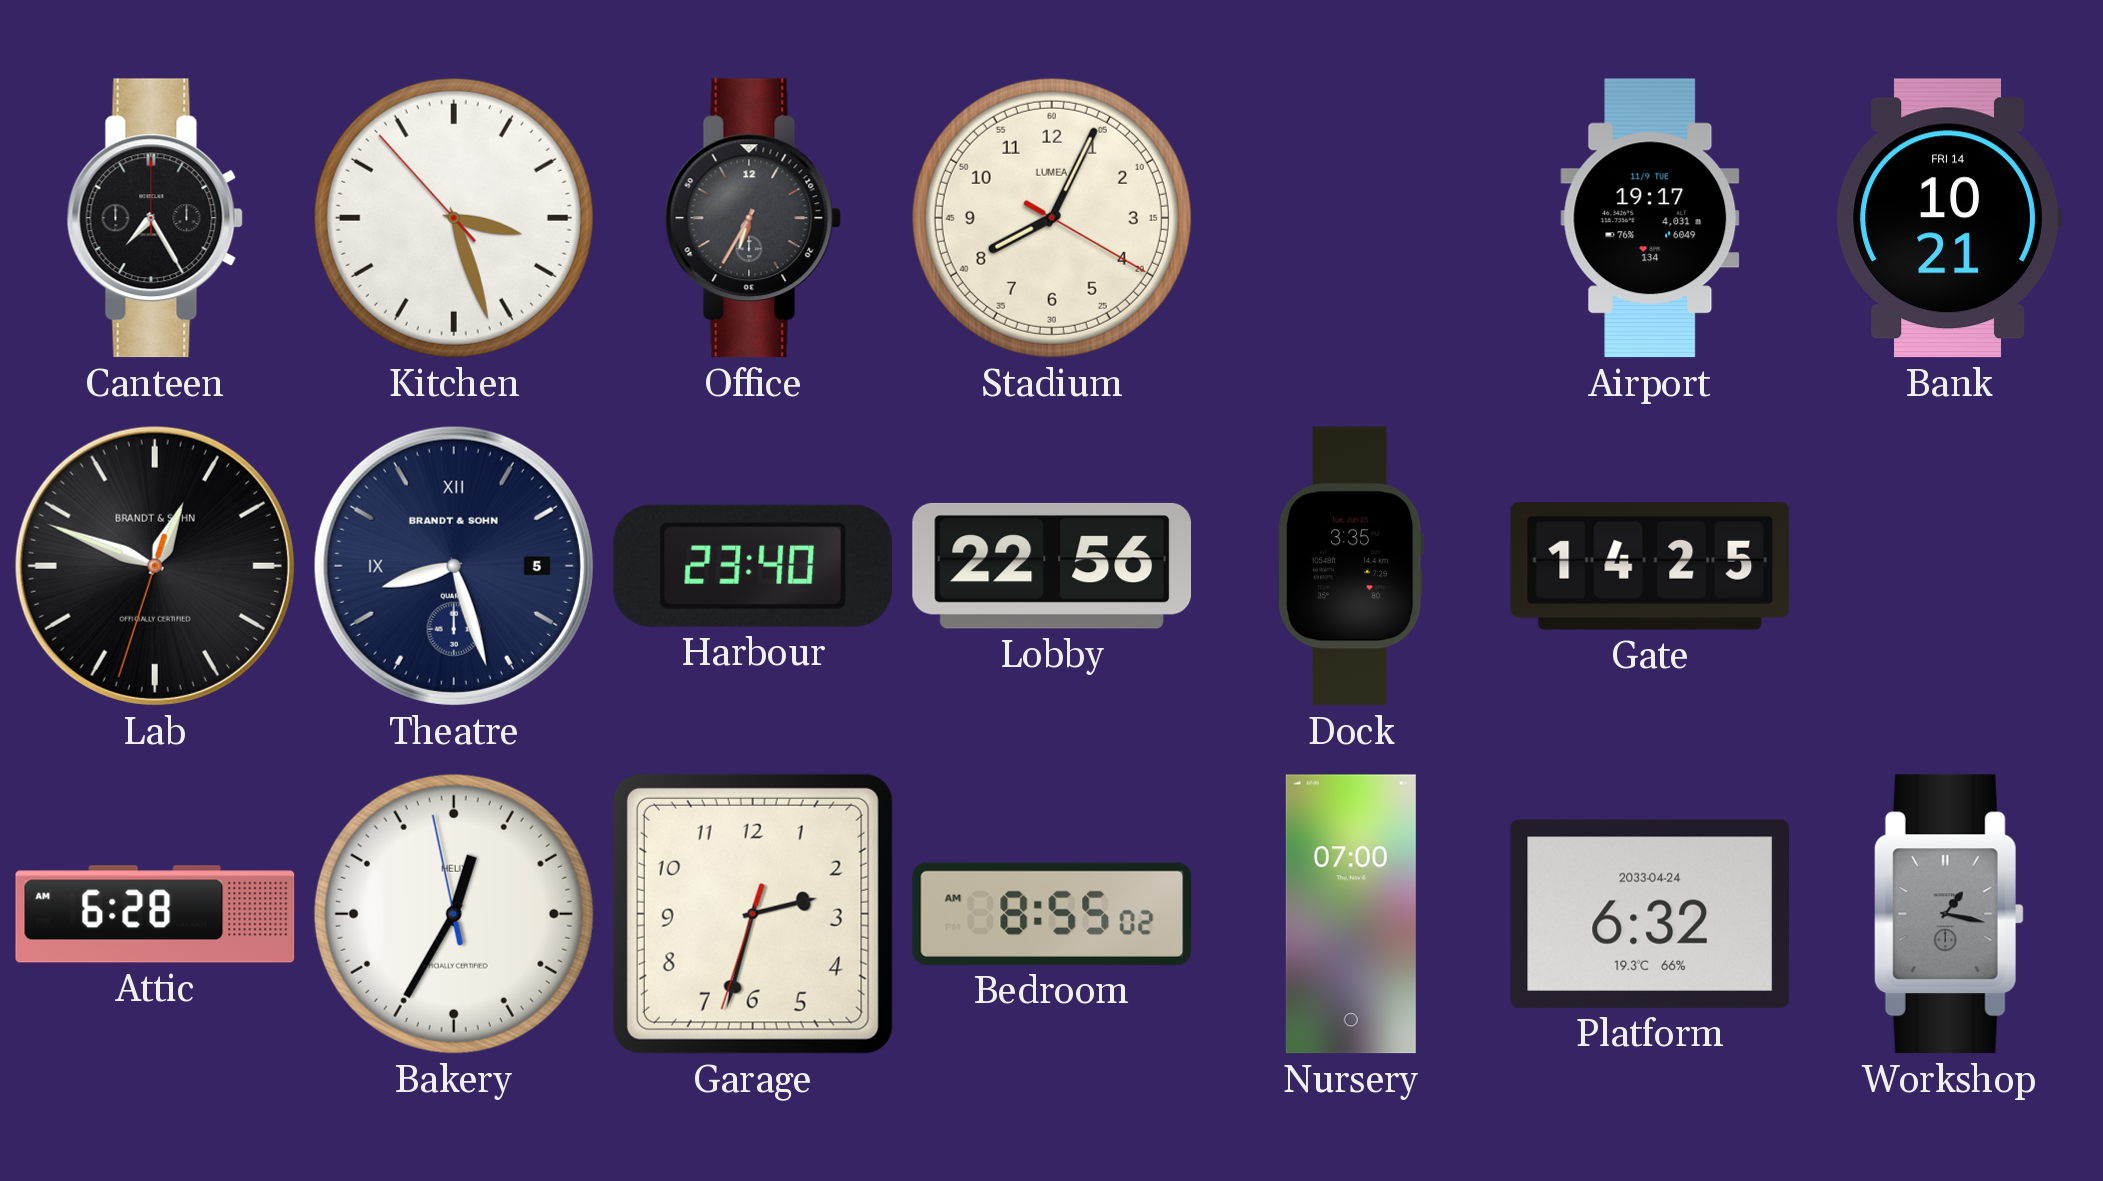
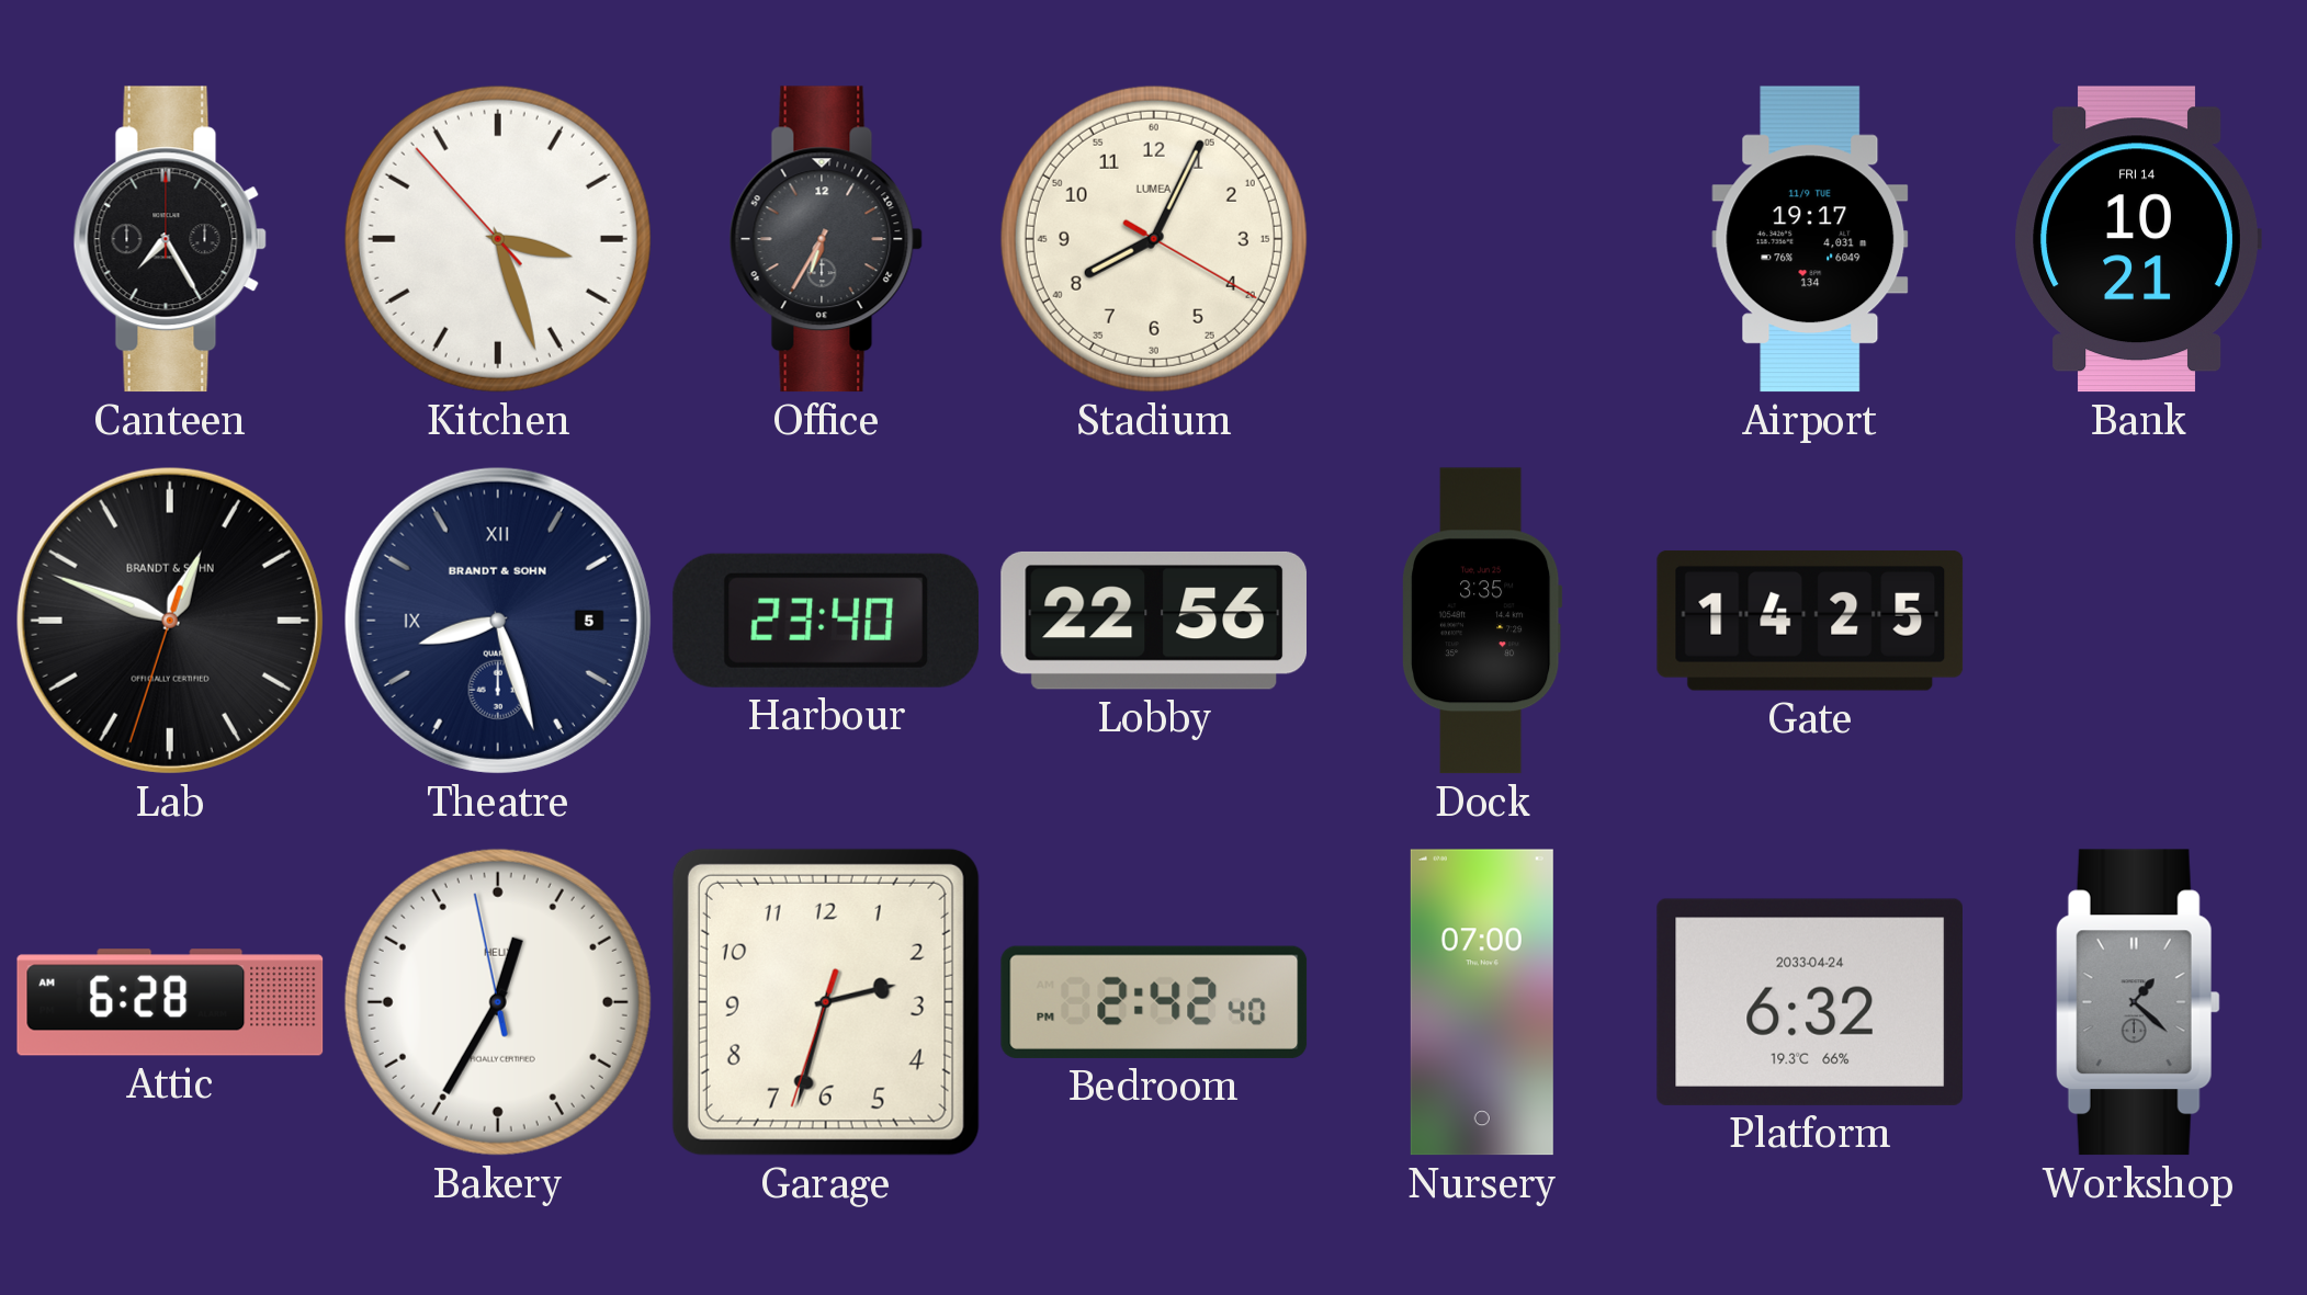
Bedroom: 8:55 -> 2:42 (1154, 1002)
Workshop: 1:17 -> 1:22 (2138, 1002)
